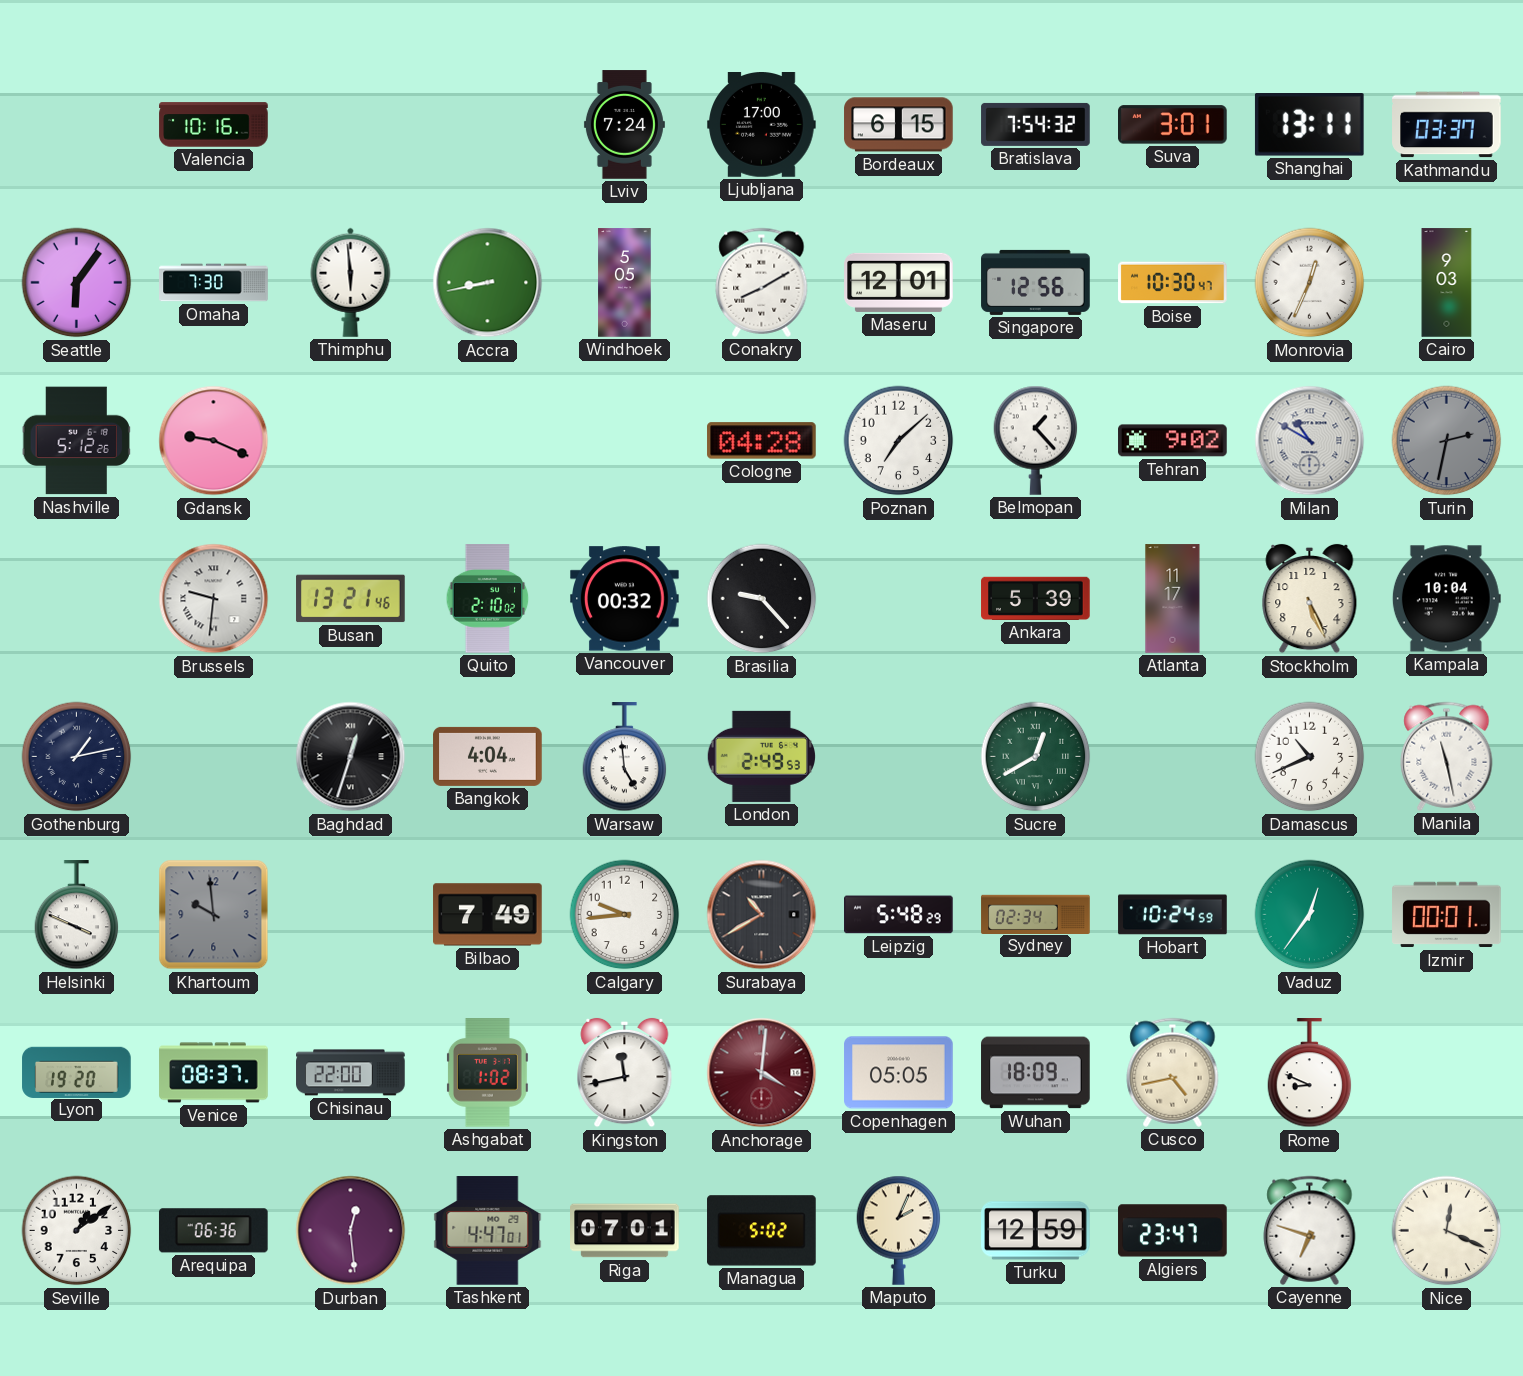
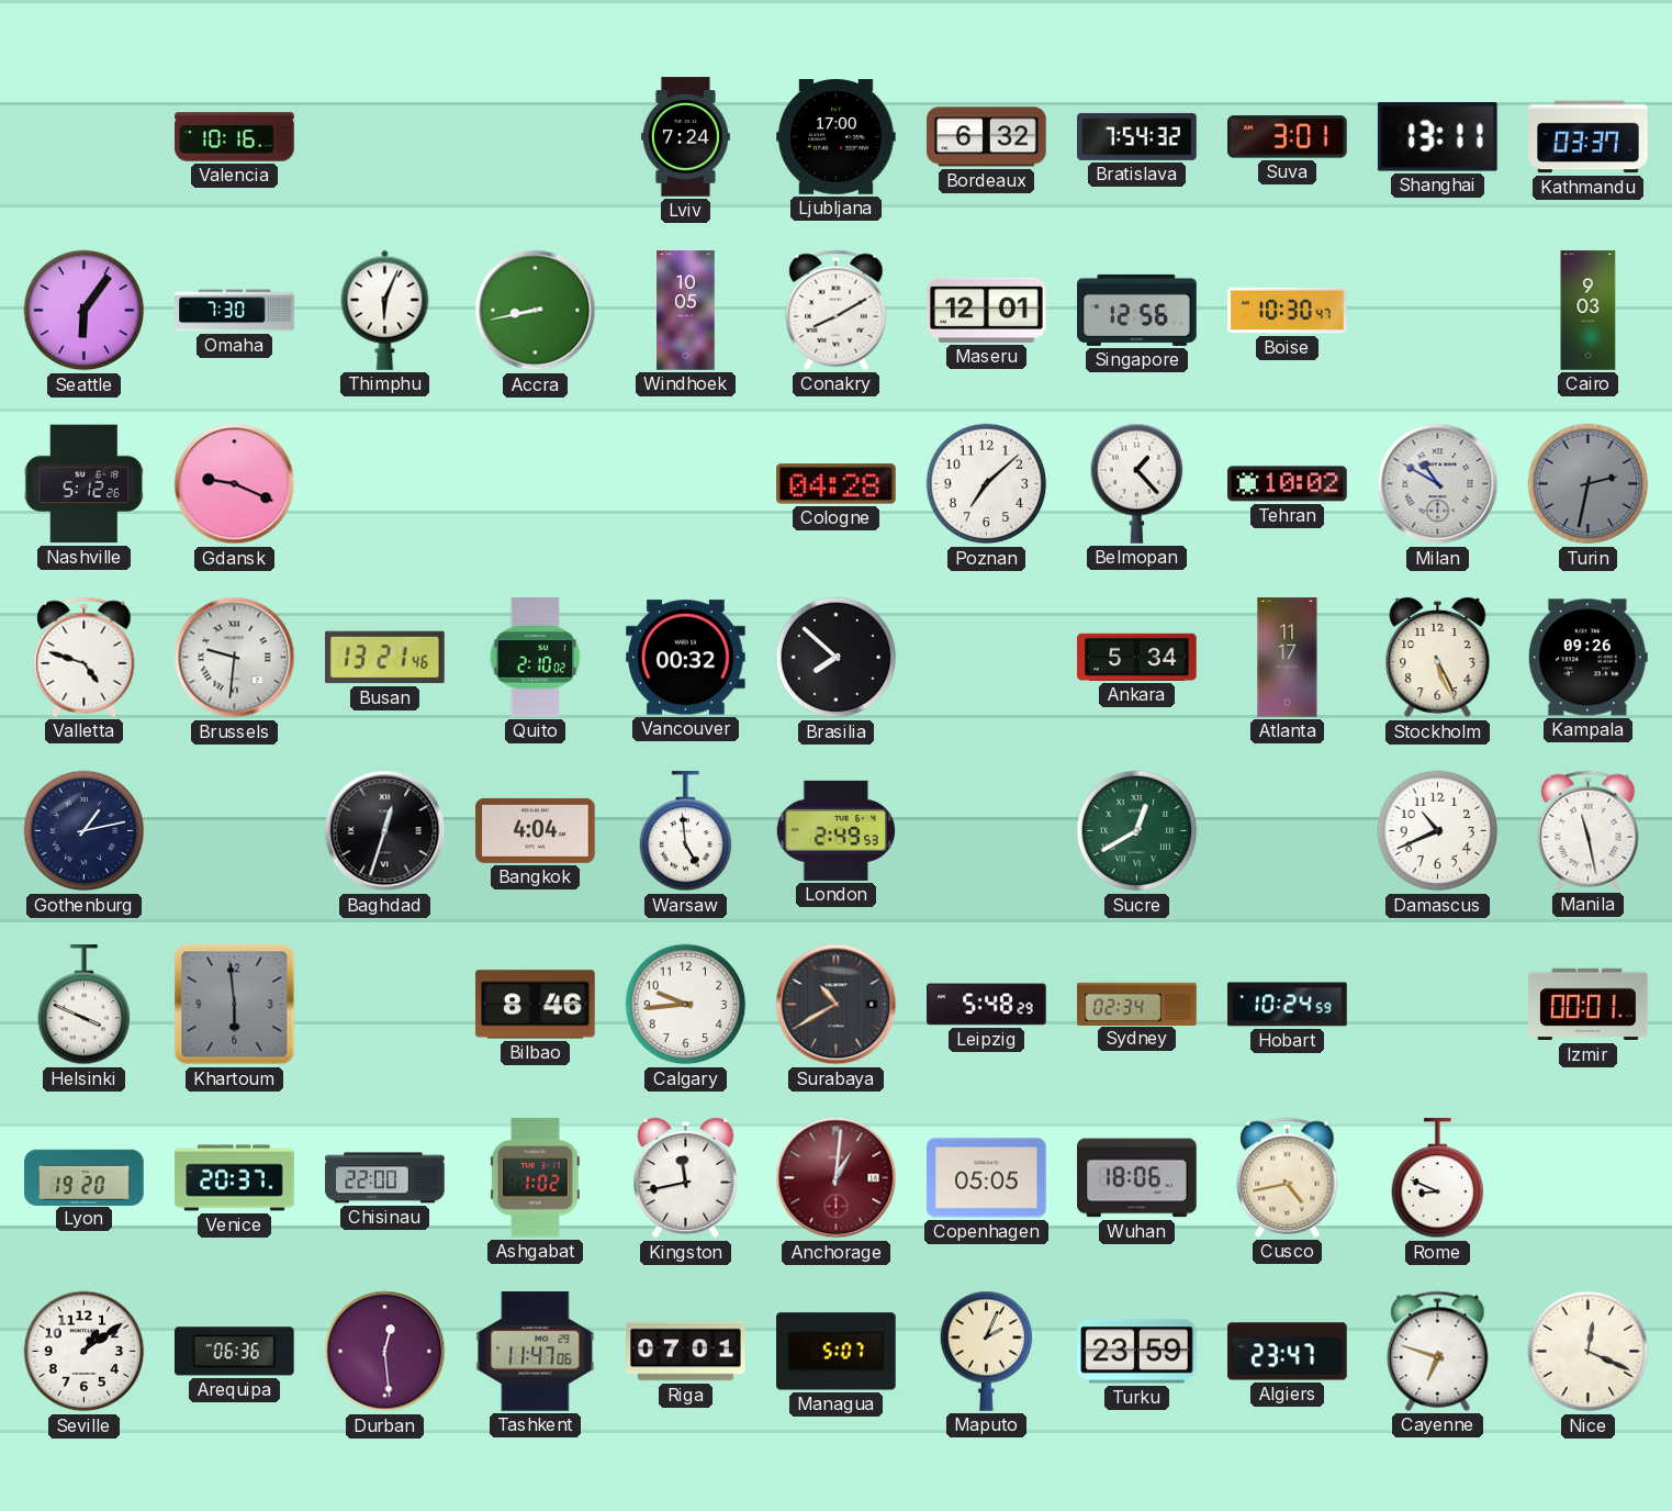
Bordeaux: 6:15 -> 6:32 (987, 137)
Thimphu: 5:59 -> 6:04 (385, 310)
Windhoek: 5:05 -> 10:05 (686, 311)
Monrovia: 12:34 -> none (1310, 283)
Tehran: 9:02 -> 10:02 (1288, 484)
Valletta: none -> 4:48 (85, 657)
Brasilia: 9:23 -> 7:52 (837, 658)
Ankara: 5:39 -> 5:34 (1137, 657)
Kampala: 10:04 -> 09:26 (1587, 658)
Khartoum: 9:59 -> 5:59 (235, 1005)
Bilbao: 7:49 -> 8:46 (536, 1005)
Vaduz: 12:36 -> none (1310, 915)
Venice: 08:37 -> 20:37 (235, 1178)
Anchorage: 4:01 -> 1:01 (837, 1178)
Wuhan: 18:09 -> 18:06 (1137, 1178)
Tashkent: 4:47 -> 11:47 (536, 1352)
Managua: 5:02 -> 5:07 (837, 1352)
Turku: 12:59 -> 23:59 (1137, 1352)
